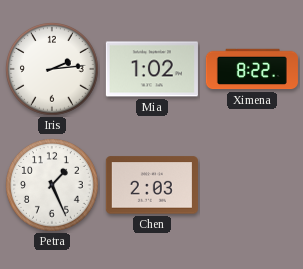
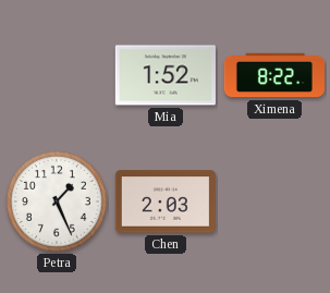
Iris: 2:14 -> none (53, 70)
Mia: 1:02 -> 1:52 (166, 75)
